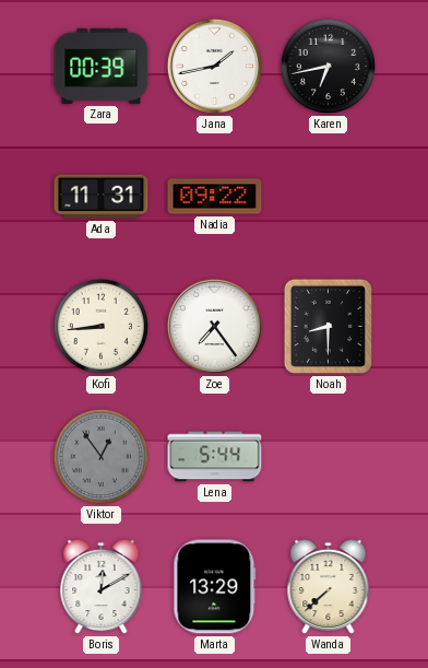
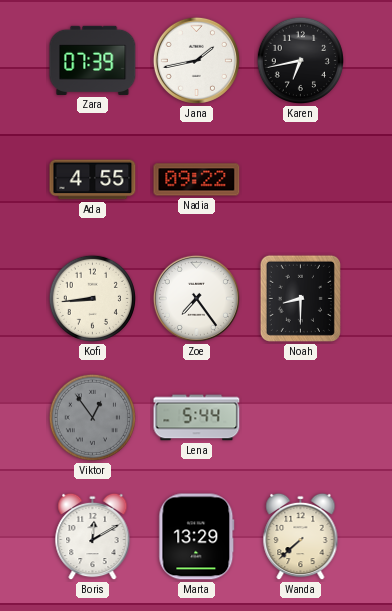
Zara: 00:39 -> 07:39 (93, 60)
Ada: 11:31 -> 4:55 (93, 180)
